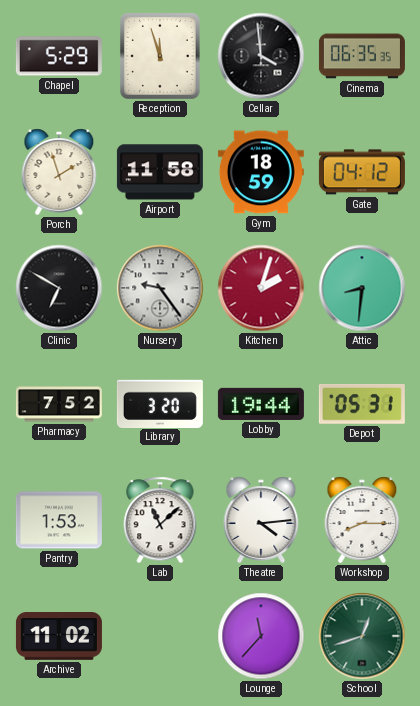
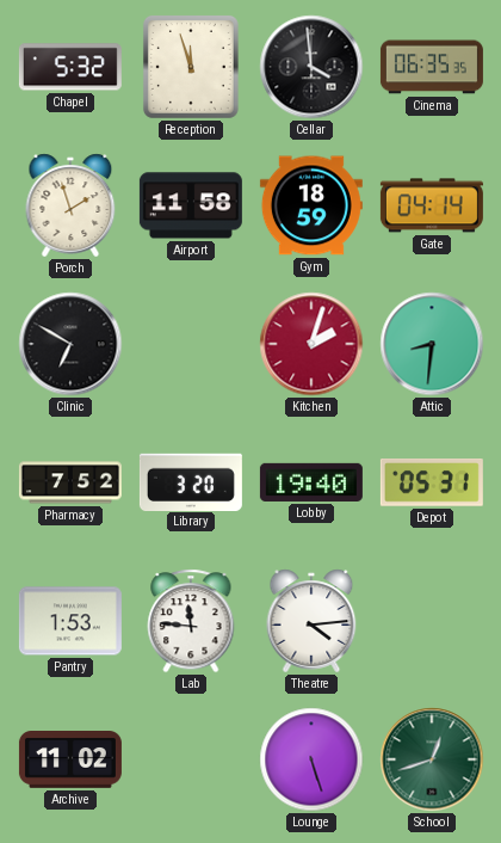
Chapel: 5:29 -> 5:32 (70, 67)
Gate: 04:12 -> 04:14 (432, 205)
Nursery: 9:24 -> none (160, 288)
Lobby: 19:44 -> 19:40 (311, 482)
Lab: 11:08 -> 11:46 (191, 621)
Workshop: 8:15 -> none (362, 520)
Lounge: 11:37 -> 5:27 (311, 759)
